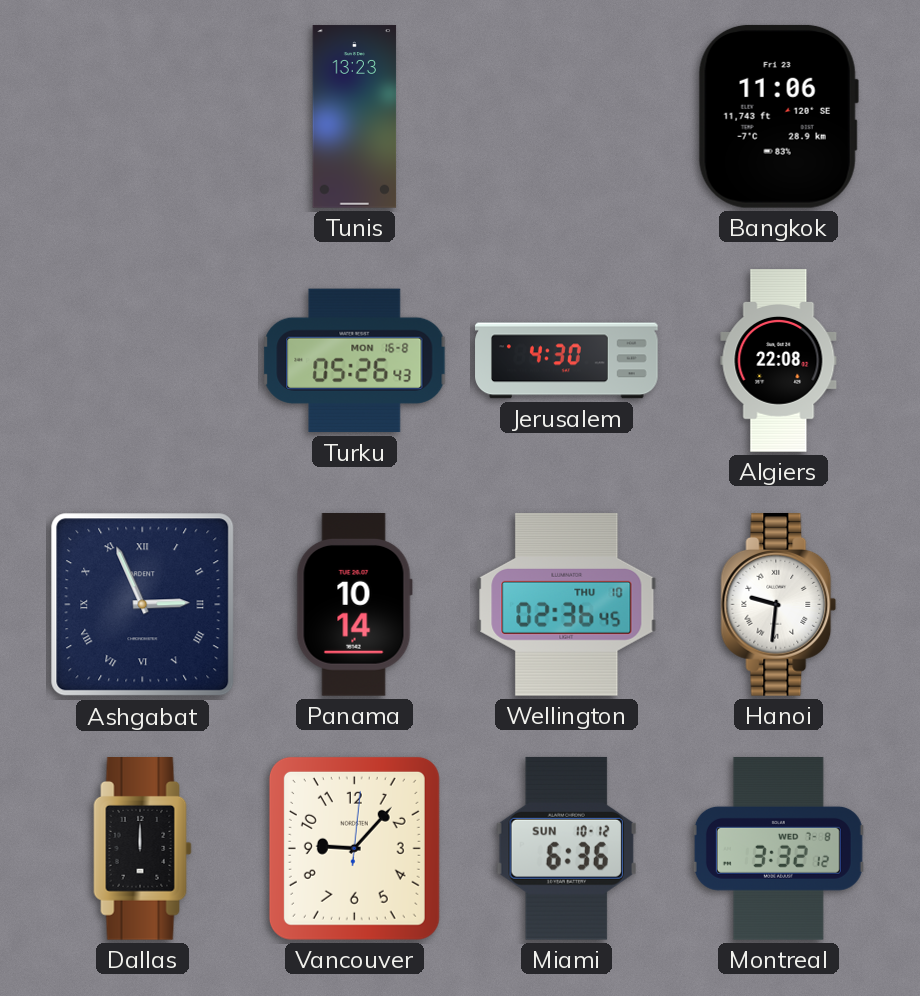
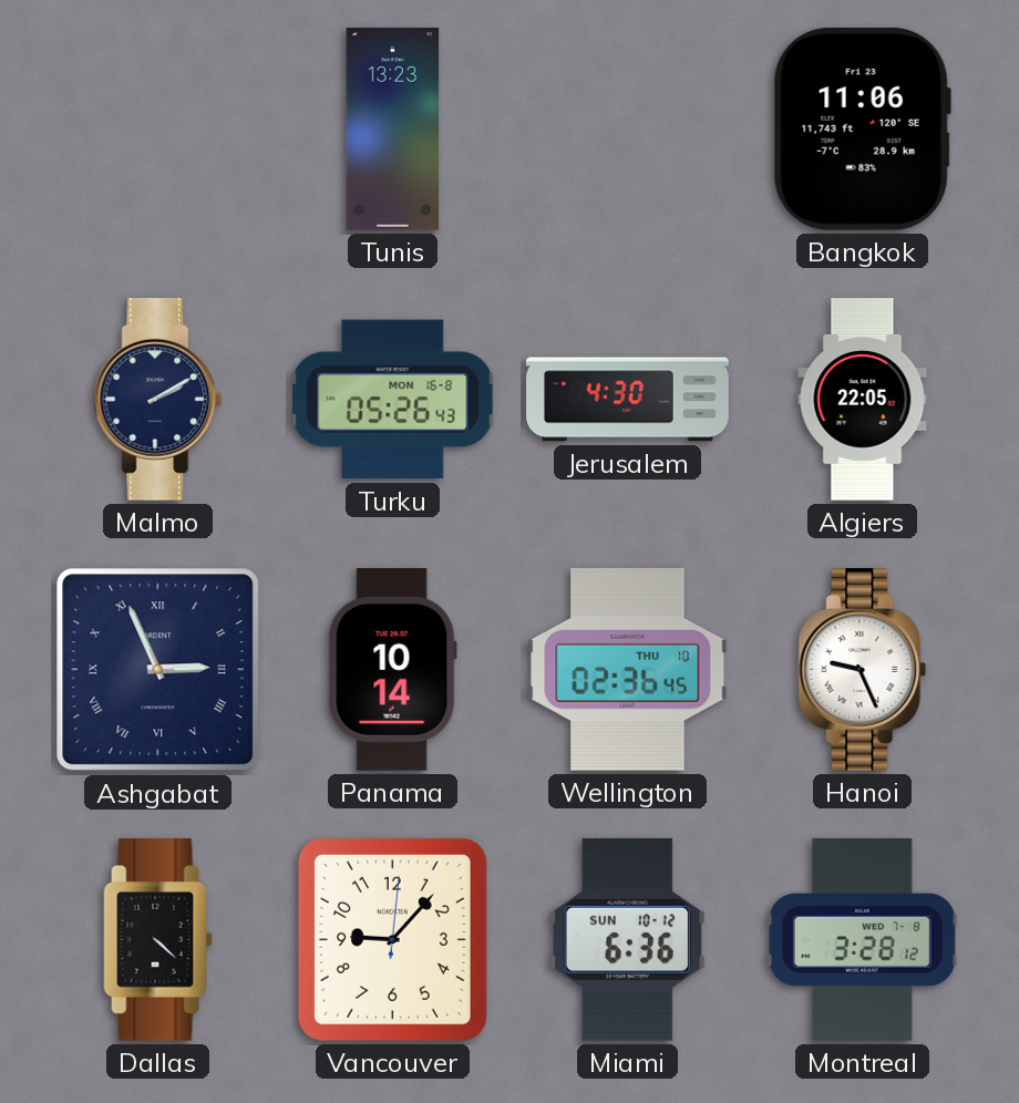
Malmo: none -> 2:10 (158, 400)
Algiers: 22:08 -> 22:05 (863, 400)
Hanoi: 9:31 -> 9:26 (863, 670)
Dallas: 12:00 -> 4:22 (158, 940)
Montreal: 3:32 -> 3:28 (862, 940)
